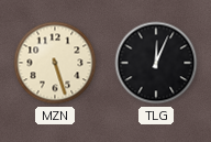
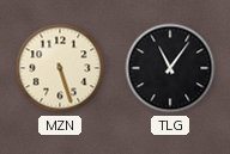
TLG: 12:04 -> 11:06 (170, 68)
